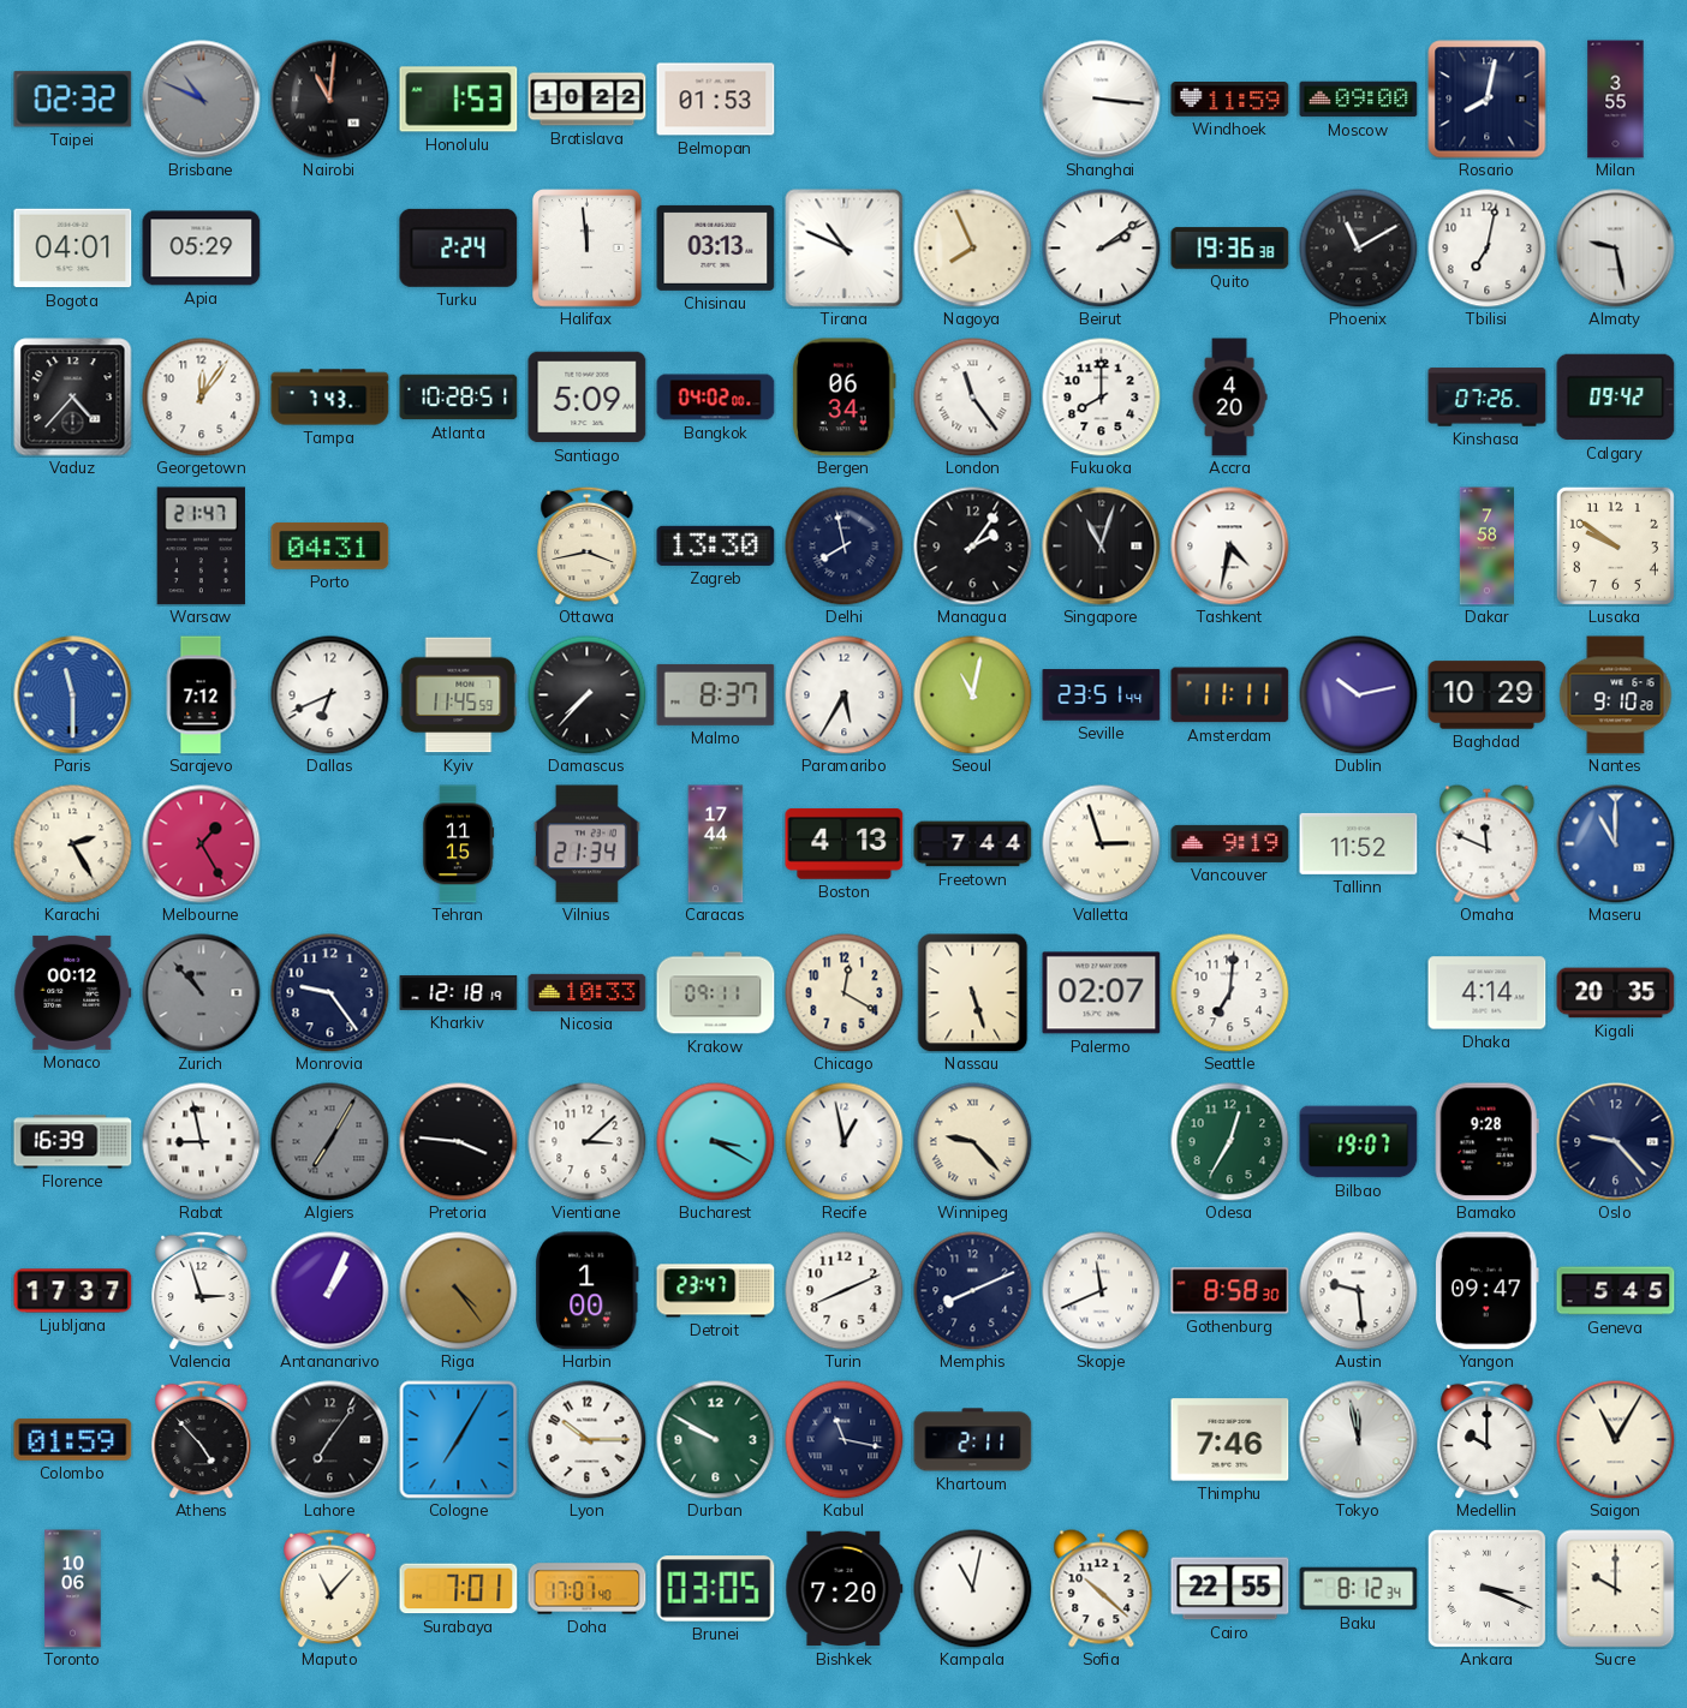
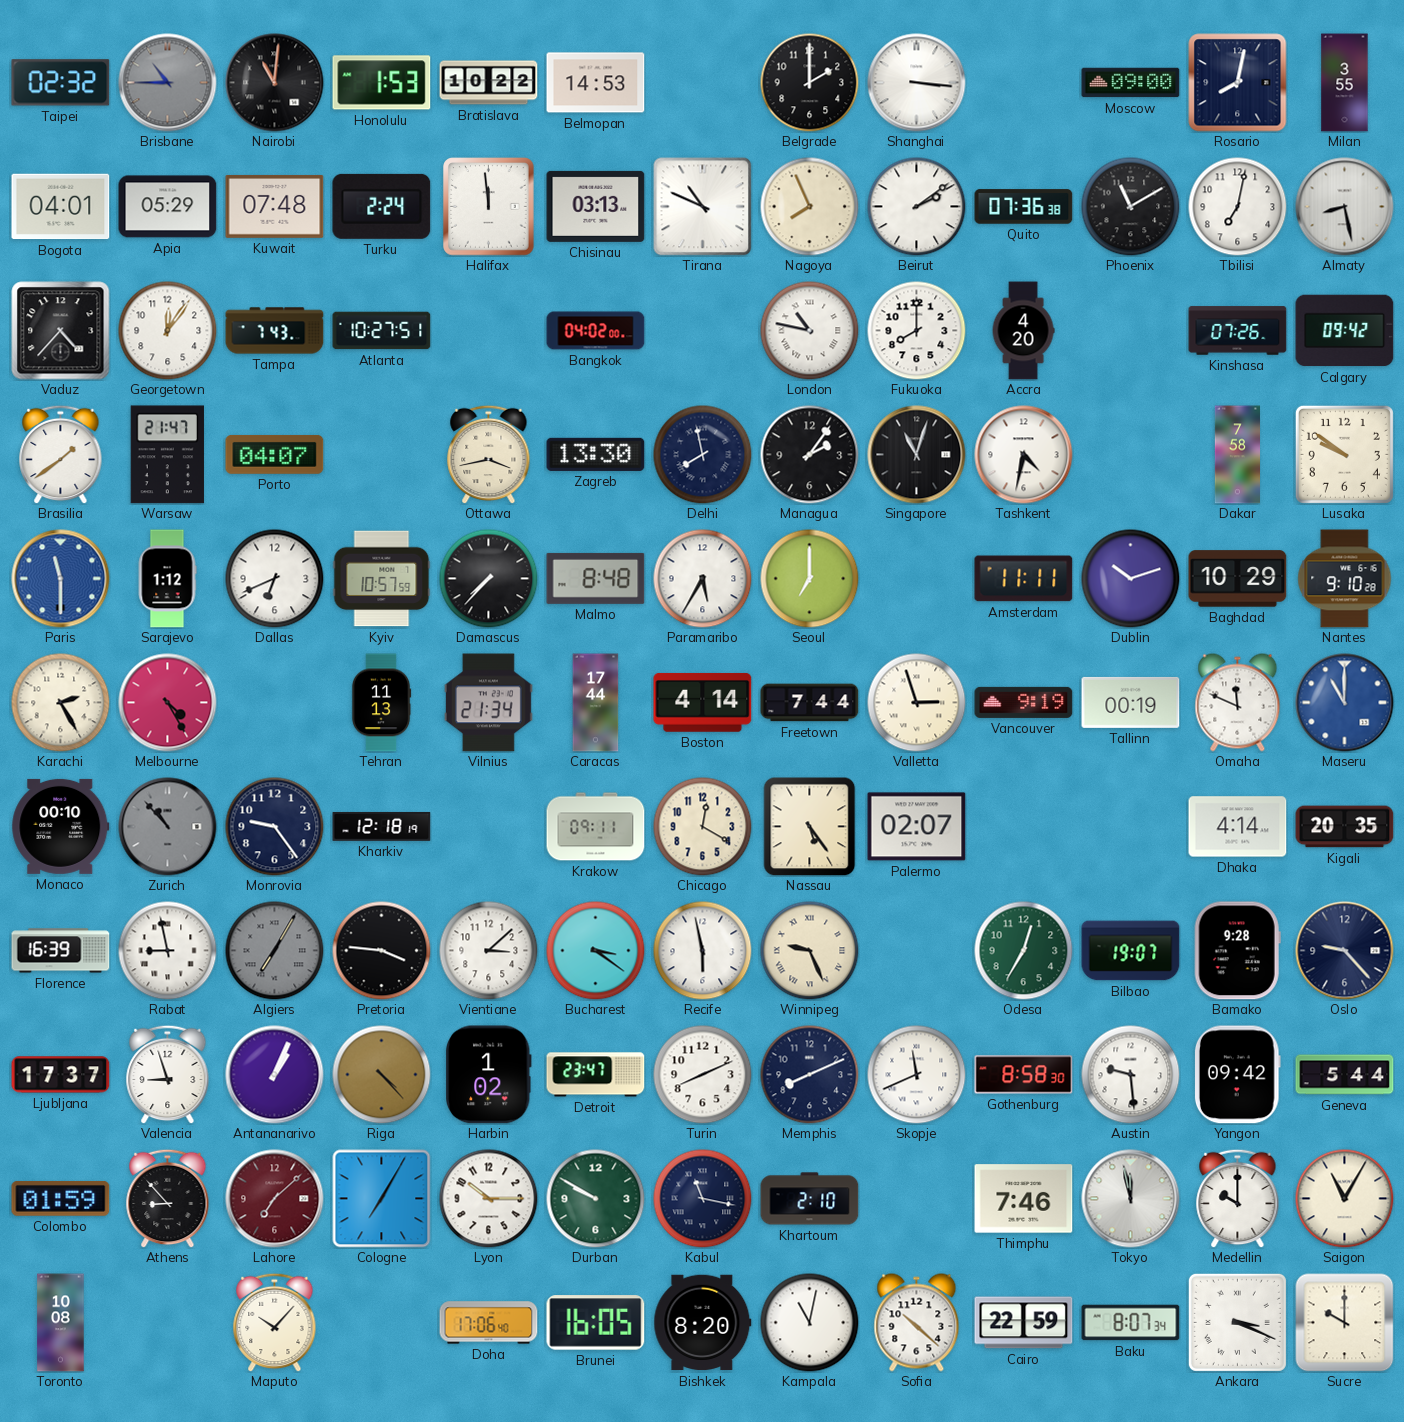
Brisbane: 10:49 -> 10:45 (168, 83)
Belmopan: 01:53 -> 14:53 (596, 83)
Belgrade: none -> 2:00 (810, 83)
Windhoek: 11:59 -> none (1230, 100)
Kuwait: none -> 07:48 (275, 207)
Quito: 19:36 -> 07:36 (1024, 207)
Almaty: 9:28 -> 8:28 (1345, 207)
Atlanta: 10:28 -> 10:27 (382, 331)
Santiago: 5:09 -> none (588, 398)
Bergen: 06:34 -> none (843, 398)
London: 11:24 -> 10:47 (810, 331)
Brasilia: none -> 1:39 (61, 454)
Porto: 04:31 -> 04:07 (275, 454)
Sarajevo: 7:12 -> 1:12 (167, 579)
Kyiv: 11:45 -> 10:57 (382, 579)
Malmo: 8:37 -> 8:48 (596, 578)
Seoul: 11:02 -> 7:00 (810, 579)
Seville: 23:51 -> none (1102, 695)
Dublin: 10:13 -> 10:12 (1131, 579)
Melbourne: 1:25 -> 4:25 (168, 703)
Tehran: 11:15 -> 11:13 (381, 703)
Boston: 4:13 -> 4:14 (703, 702)
Tallinn: 11:52 -> 00:19 (1131, 702)
Monaco: 00:12 -> 00:10 (61, 826)
Nicosia: 10:33 -> none (588, 992)
Nassau: 5:27 -> 5:24 (810, 827)
Seattle: 7:01 -> none (1230, 993)
Bucharest: 3:20 -> 3:21 (596, 951)
Recife: 12:58 -> 5:58 (703, 951)
Winnipeg: 9:23 -> 9:26 (810, 951)
Valencia: 2:57 -> 8:57 (168, 1074)
Riga: 4:24 -> 4:23 (382, 1075)
Harbin: 1:00 -> 1:02 (489, 1075)
Yangon: 09:47 -> 09:42 (1237, 1075)
Geneva: 5:45 -> 5:44 (1345, 1075)
Athens: 4:53 -> 8:53 (168, 1198)
Lahore: 7:06 -> 7:08 (275, 1199)
Lahore dial: black -> burgundy (275, 1199)
Khartoum: 2:11 -> 2:10 (810, 1199)
Toronto: 10:06 -> 10:08 (61, 1323)
Maputo: 11:07 -> 10:07 (275, 1322)
Surabaya: 7:01 -> none (459, 1589)
Doha: 17:01 -> 17:06 (489, 1323)
Brunei: 03:05 -> 16:05 (596, 1323)
Bishkek: 7:20 -> 8:20 (703, 1323)
Cairo: 22:55 -> 22:59 (1024, 1323)
Baku: 8:12 -> 8:07 (1131, 1323)
